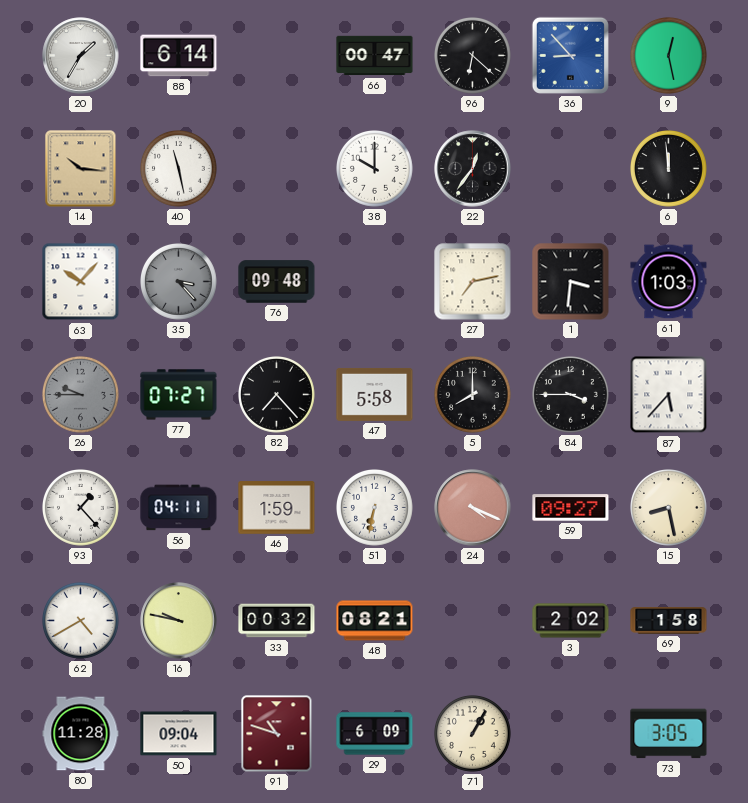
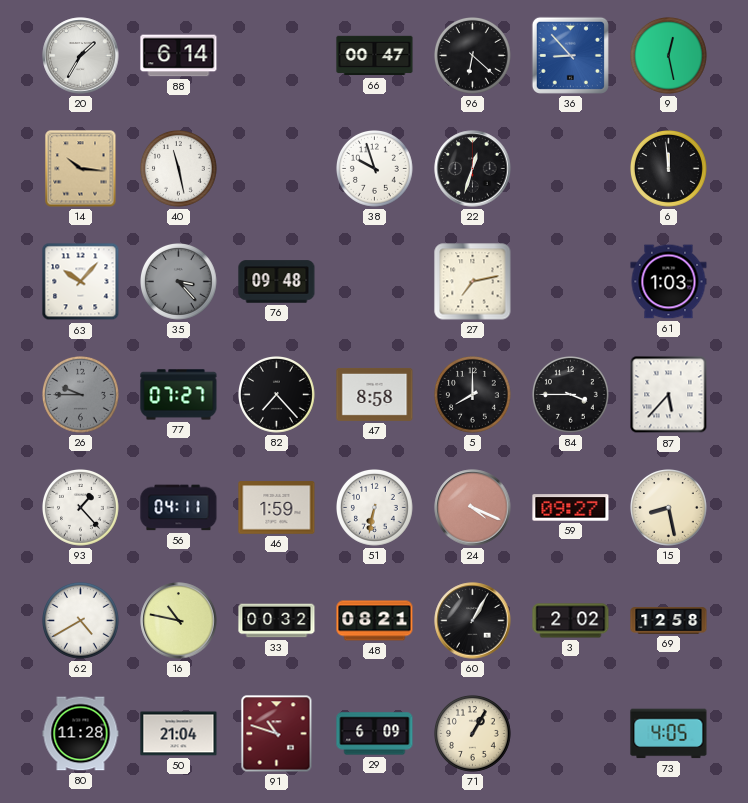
38: 10:00 -> 9:57 (375, 169)
22: 12:36 -> 12:33 (473, 169)
1: 3:31 -> none (571, 282)
47: 5:58 -> 8:58 (375, 394)
16: 9:47 -> 10:47 (179, 621)
60: none -> 1:05 (473, 621)
69: 1:58 -> 12:58 (669, 621)
50: 09:04 -> 21:04 (179, 734)
73: 3:05 -> 4:05 (669, 734)
